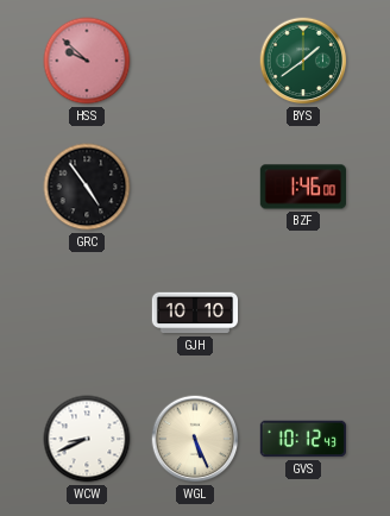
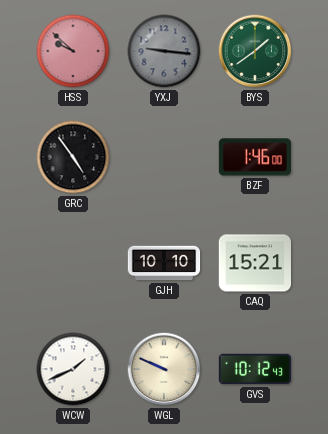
YXJ: none -> 9:16 (164, 51)
CAQ: none -> 15:21 (254, 263)
WCW: 8:41 -> 1:41 (73, 369)
WGL: 5:26 -> 9:49 (164, 369)
